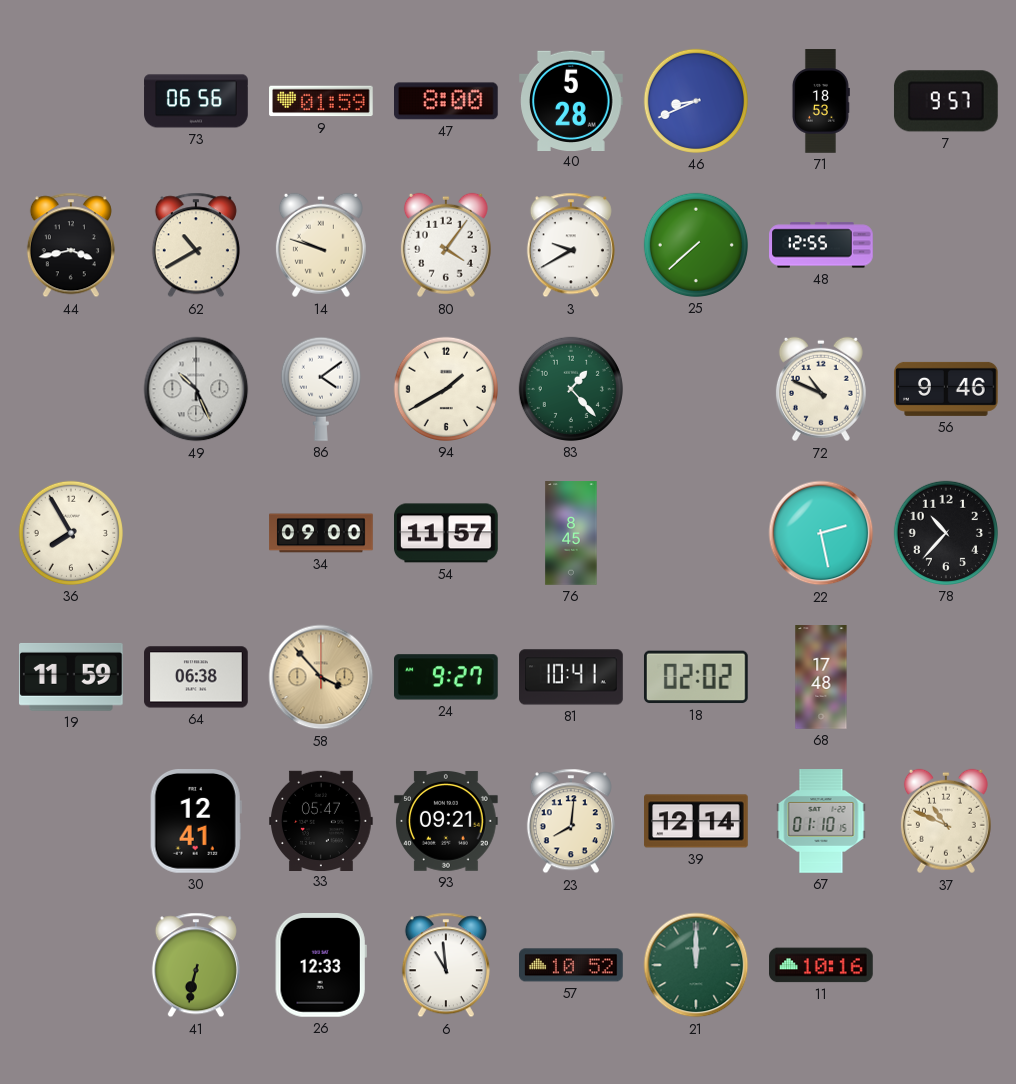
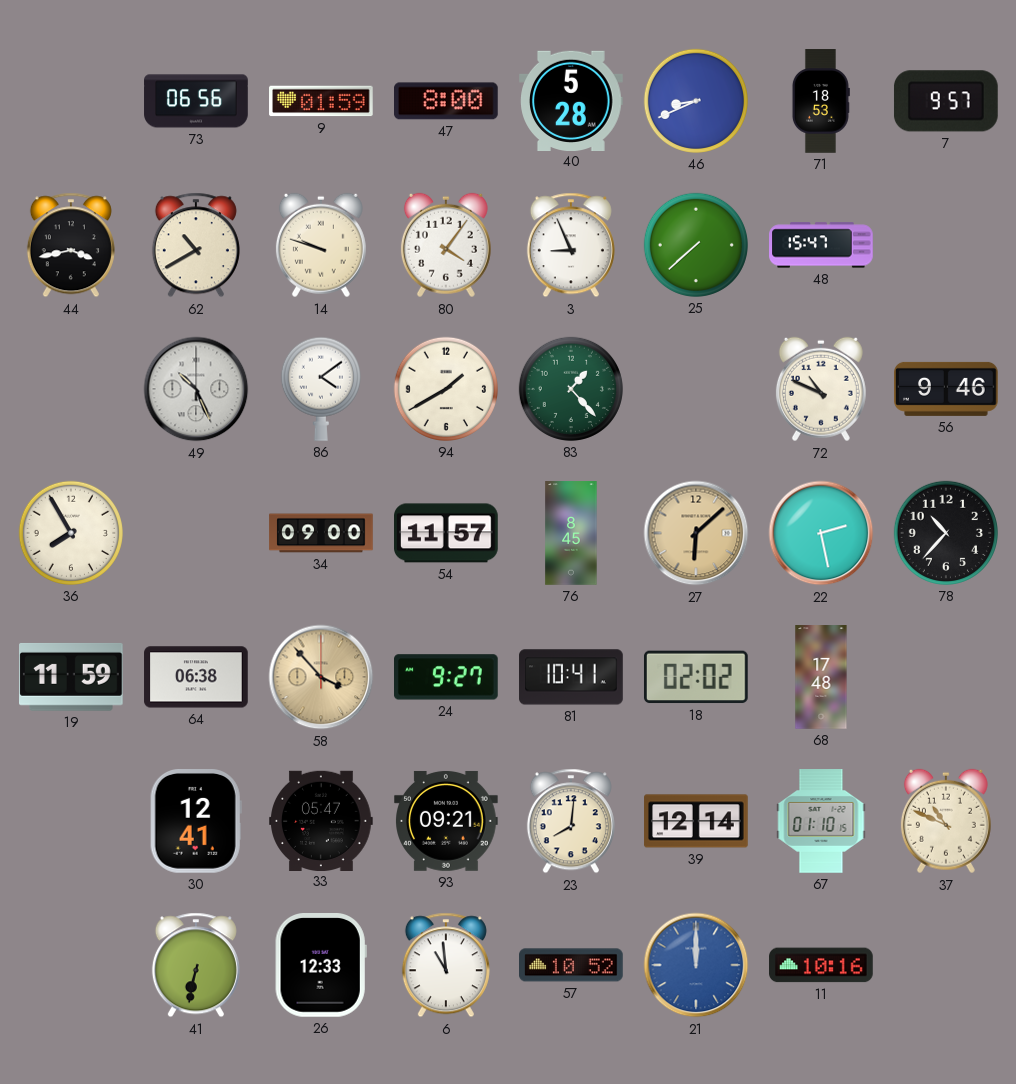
3: 9:40 -> 8:56 (571, 245)
48: 12:55 -> 15:47 (821, 245)
27: none -> 6:08 (696, 533)
21 dial: green -> blue (696, 965)
